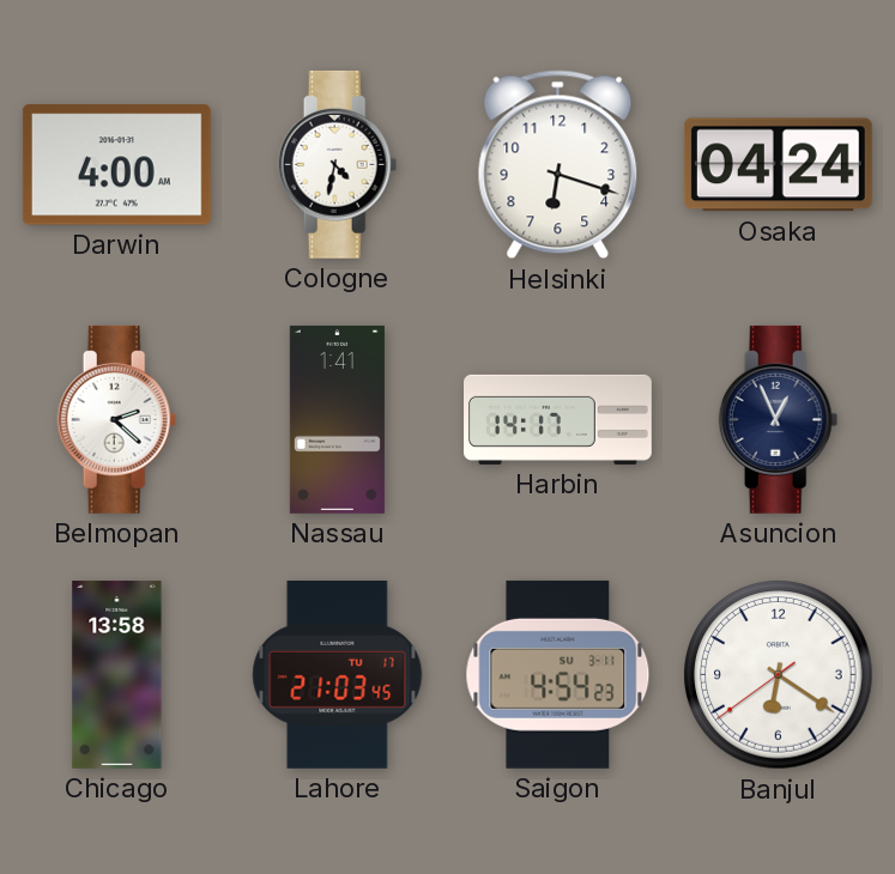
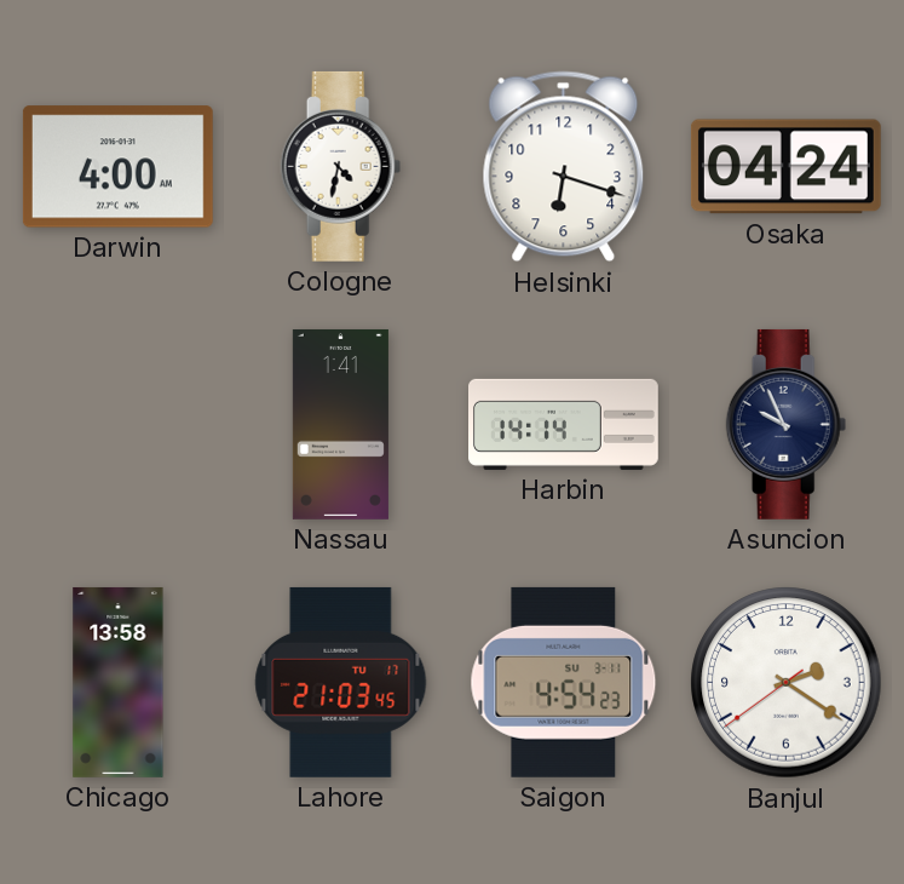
Belmopan: 2:22 -> none (117, 419)
Harbin: 14:17 -> 14:14 (564, 424)
Asuncion: 12:56 -> 9:56 (787, 424)
Banjul: 6:20 -> 2:20 (787, 683)
